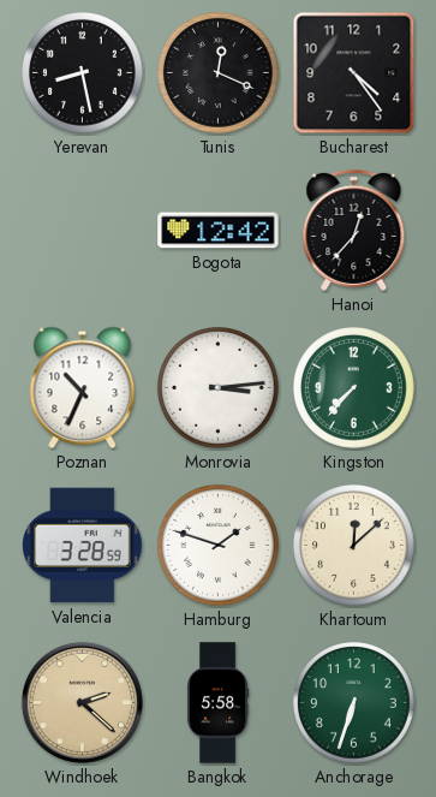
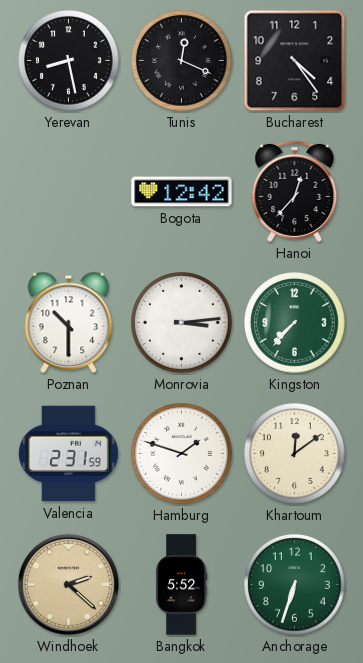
Poznan: 10:34 -> 10:30 (69, 323)
Valencia: 3:28 -> 2:31 (69, 454)
Khartoum: 12:08 -> 12:09 (295, 454)
Bangkok: 5:58 -> 5:52 (181, 585)
